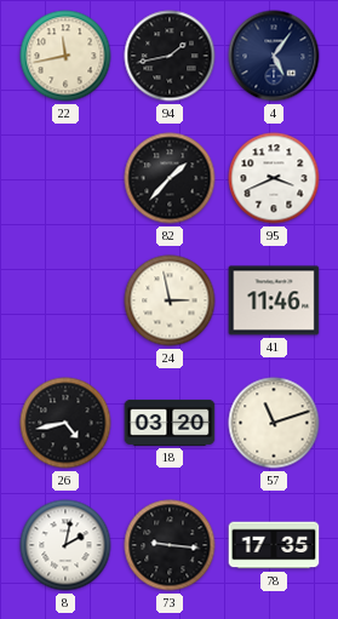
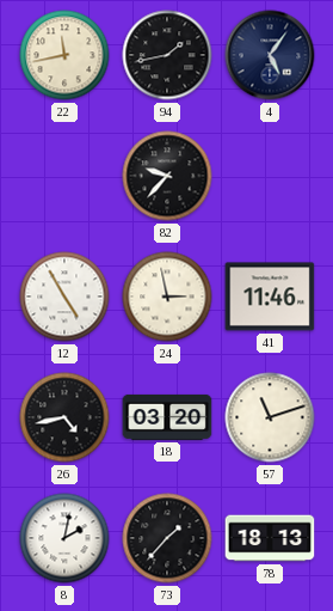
82: 1:37 -> 9:37 (167, 176)
95: 3:41 -> none (274, 178)
12: none -> 4:55 (64, 297)
73: 9:16 -> 1:37 (167, 538)
78: 17:35 -> 18:13 (270, 538)
